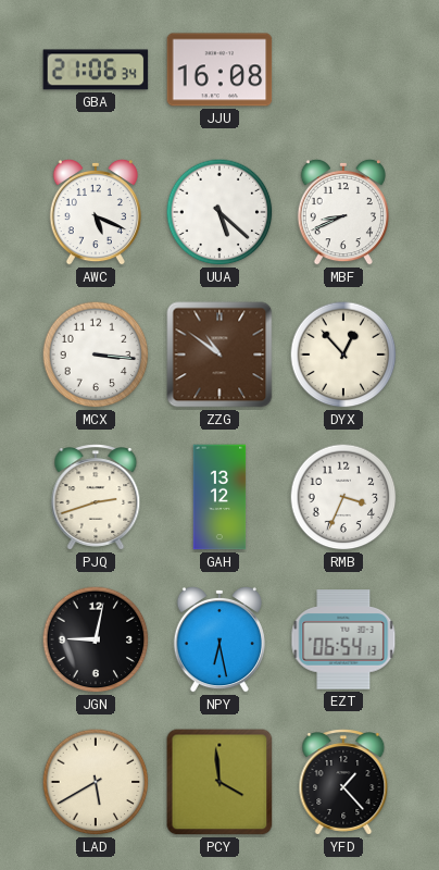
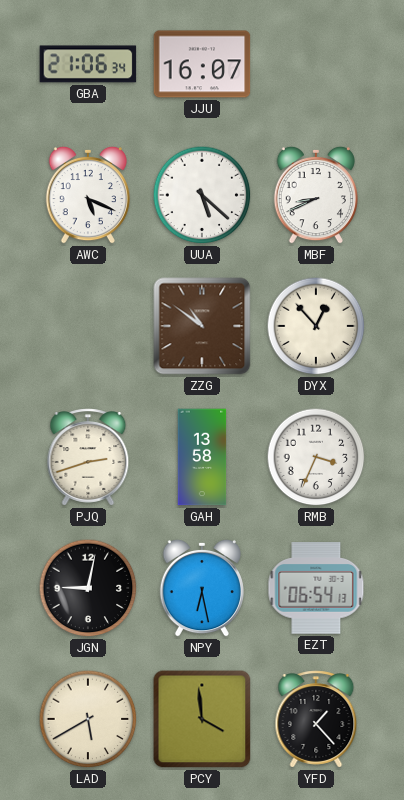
JJU: 16:08 -> 16:07 (202, 64)
MCX: 3:16 -> none (96, 355)
GAH: 13:12 -> 13:58 (202, 457)
